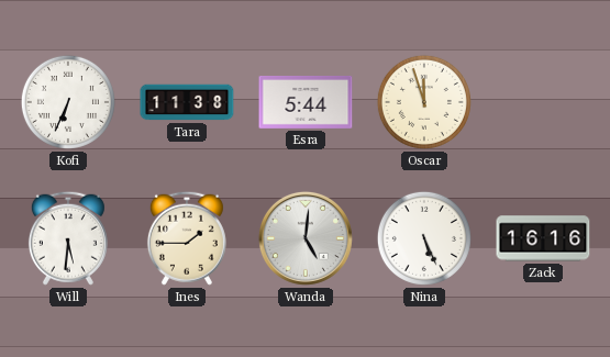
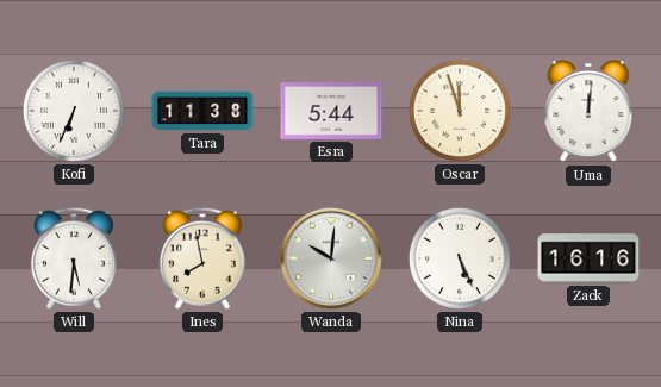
Uma: none -> 12:01 (588, 112)
Ines: 1:45 -> 7:58 (202, 258)
Wanda: 5:01 -> 10:01 (331, 258)
